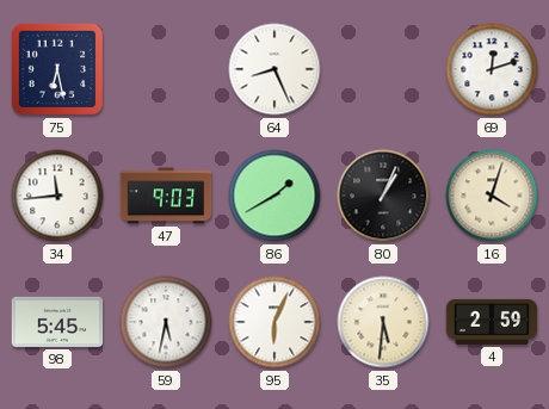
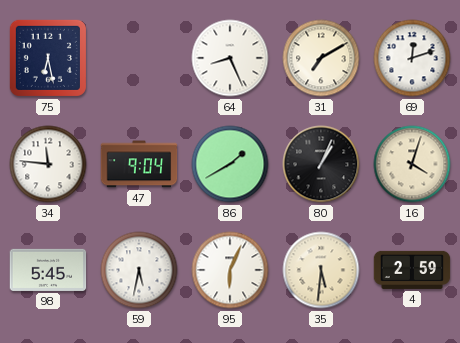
31: none -> 7:10 (321, 58)
34: 11:44 -> 11:46 (48, 164)
47: 9:03 -> 9:04 (139, 164)
